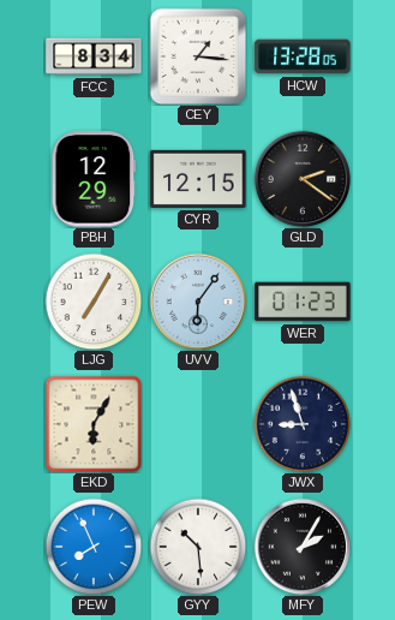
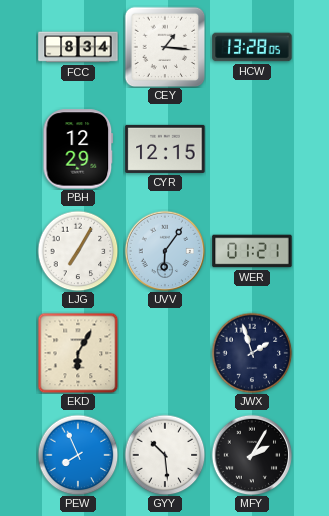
GLD: 2:21 -> none (303, 179)
WER: 01:23 -> 01:21 (252, 251)
JWX: 8:57 -> 1:57 (252, 353)
